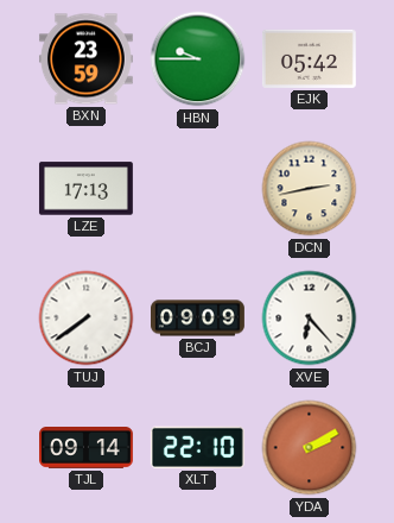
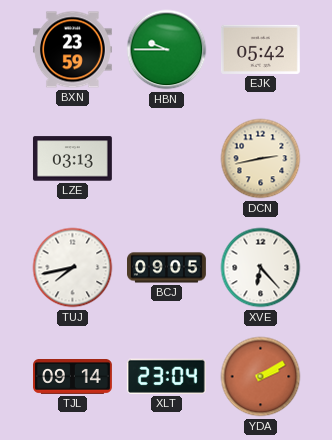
LZE: 17:13 -> 03:13 (72, 159)
TUJ: 7:39 -> 7:43 (73, 268)
BCJ: 09:09 -> 09:05 (167, 268)
XLT: 22:10 -> 23:04 (166, 376)
